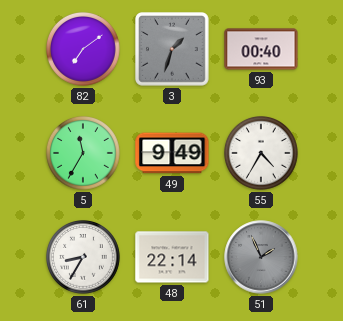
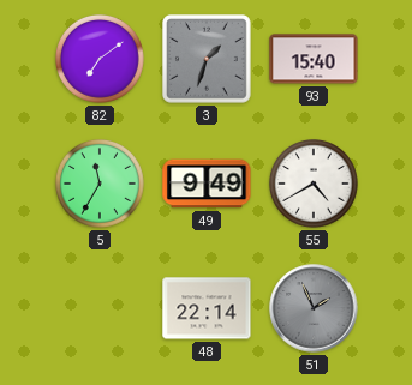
93: 00:40 -> 15:40 (314, 59)
55: 4:35 -> 4:40 (315, 185)
61: 8:35 -> none (84, 258)
